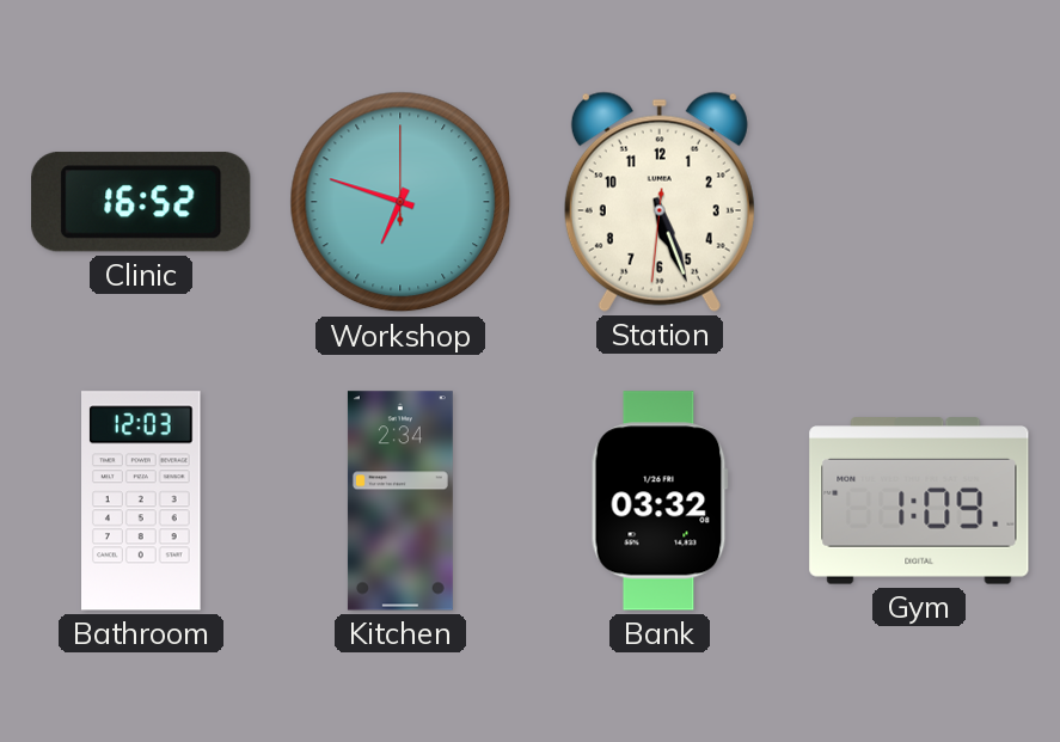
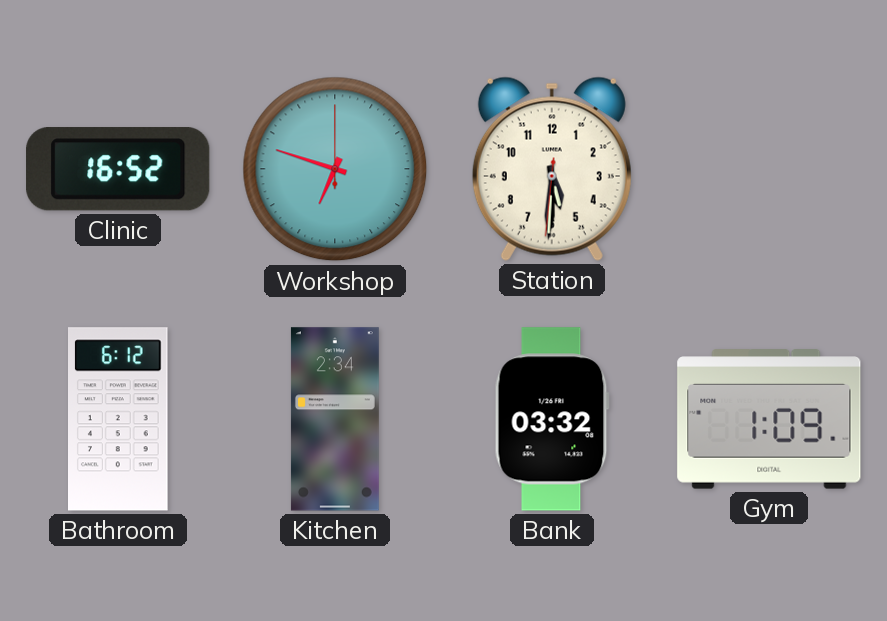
Station: 5:26 -> 5:30 (552, 169)
Bathroom: 12:03 -> 6:12 (119, 419)
